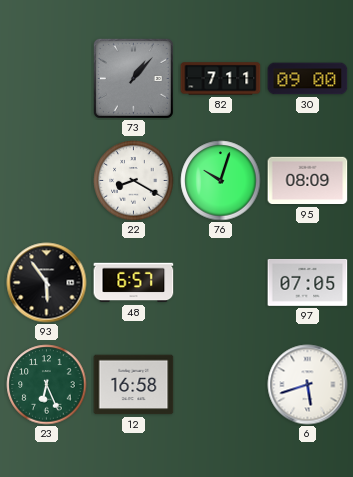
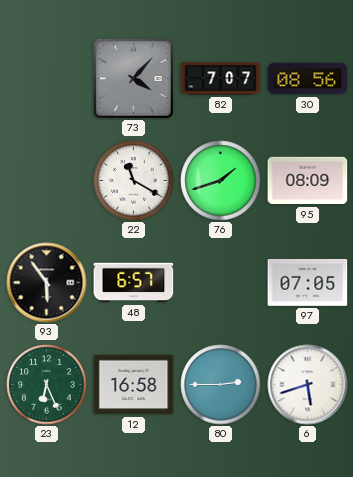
73: 1:07 -> 4:07 (133, 78)
82: 7:11 -> 7:07 (221, 79)
30: 09:00 -> 08:56 (308, 79)
22: 8:20 -> 11:20 (134, 181)
76: 10:03 -> 1:42 (221, 181)
80: none -> 2:45 (221, 385)
